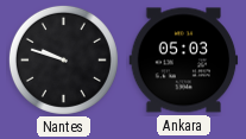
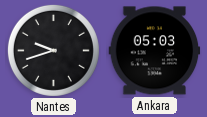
Nantes: 9:48 -> 9:42 (53, 50)
